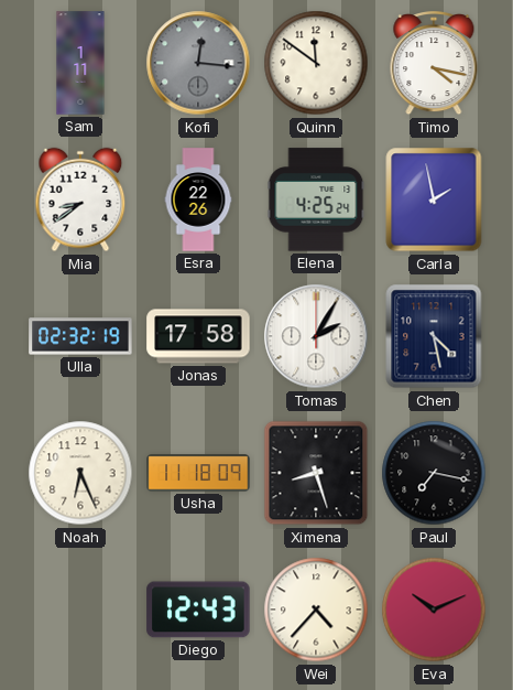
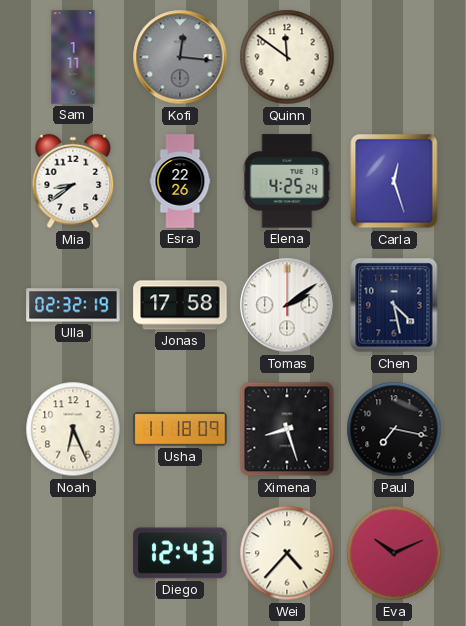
Timo: 4:17 -> none (434, 64)
Carla: 1:58 -> 12:27 (394, 181)
Tomas: 2:05 -> 2:09 (287, 305)
